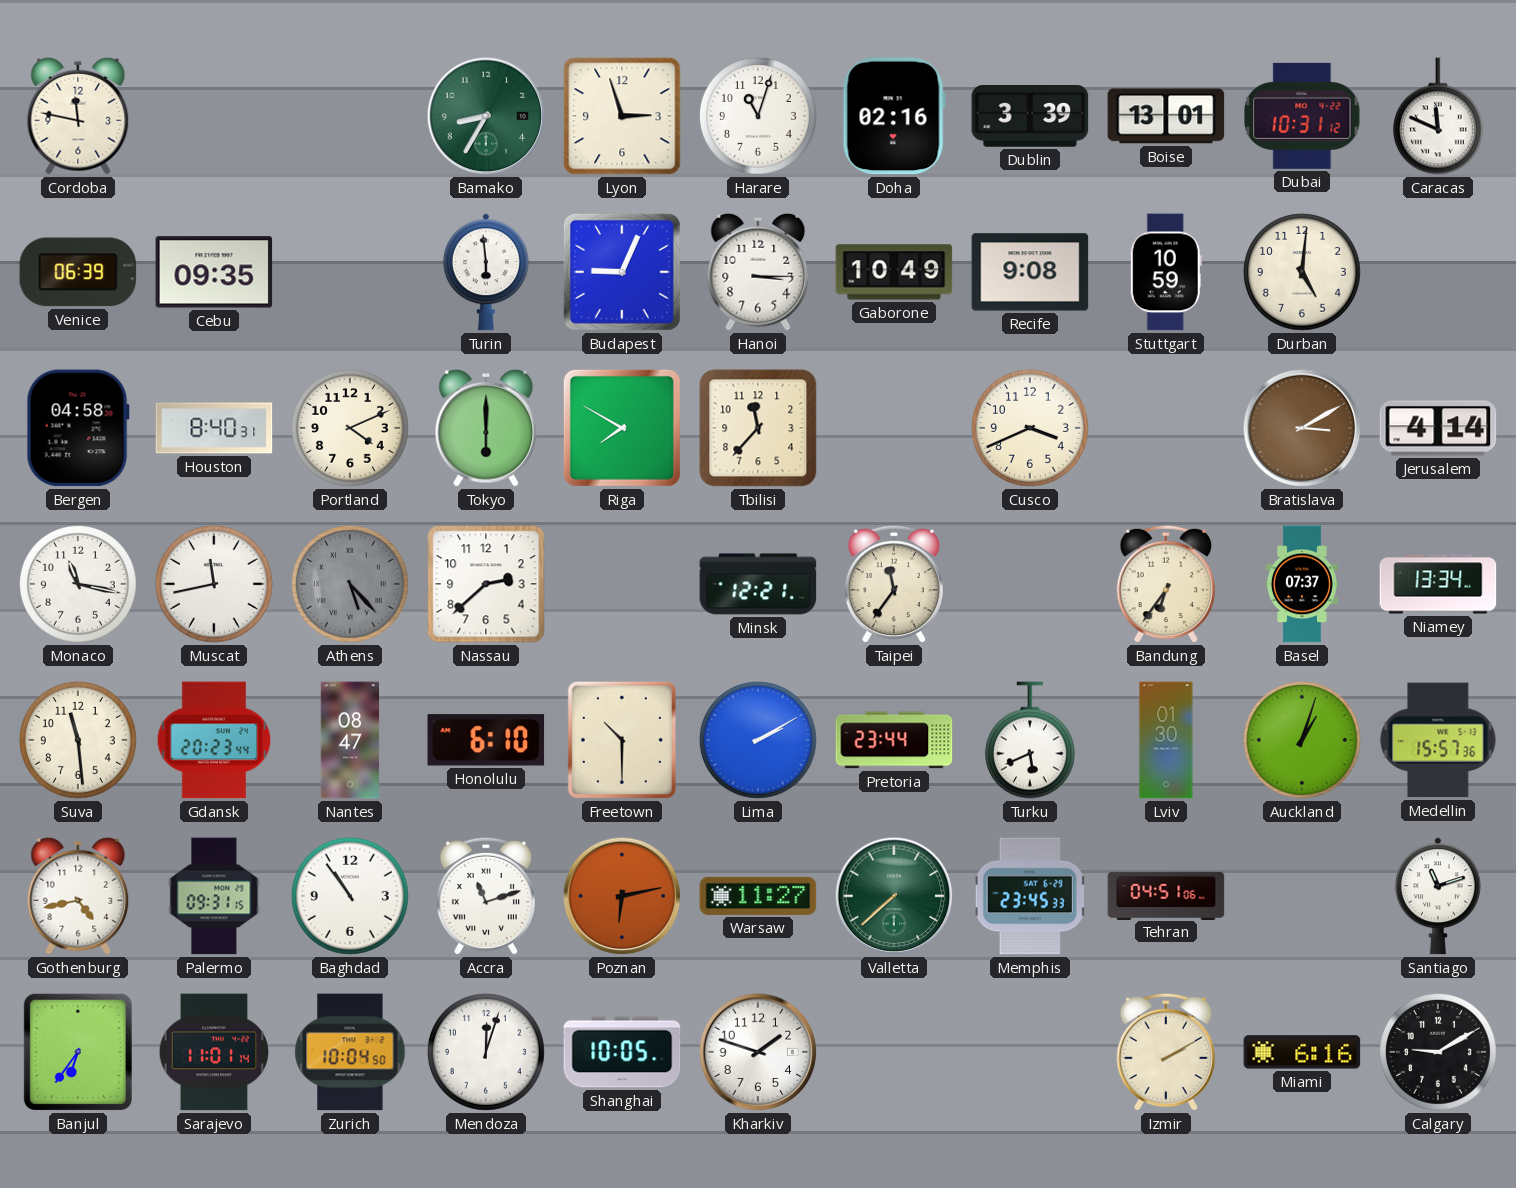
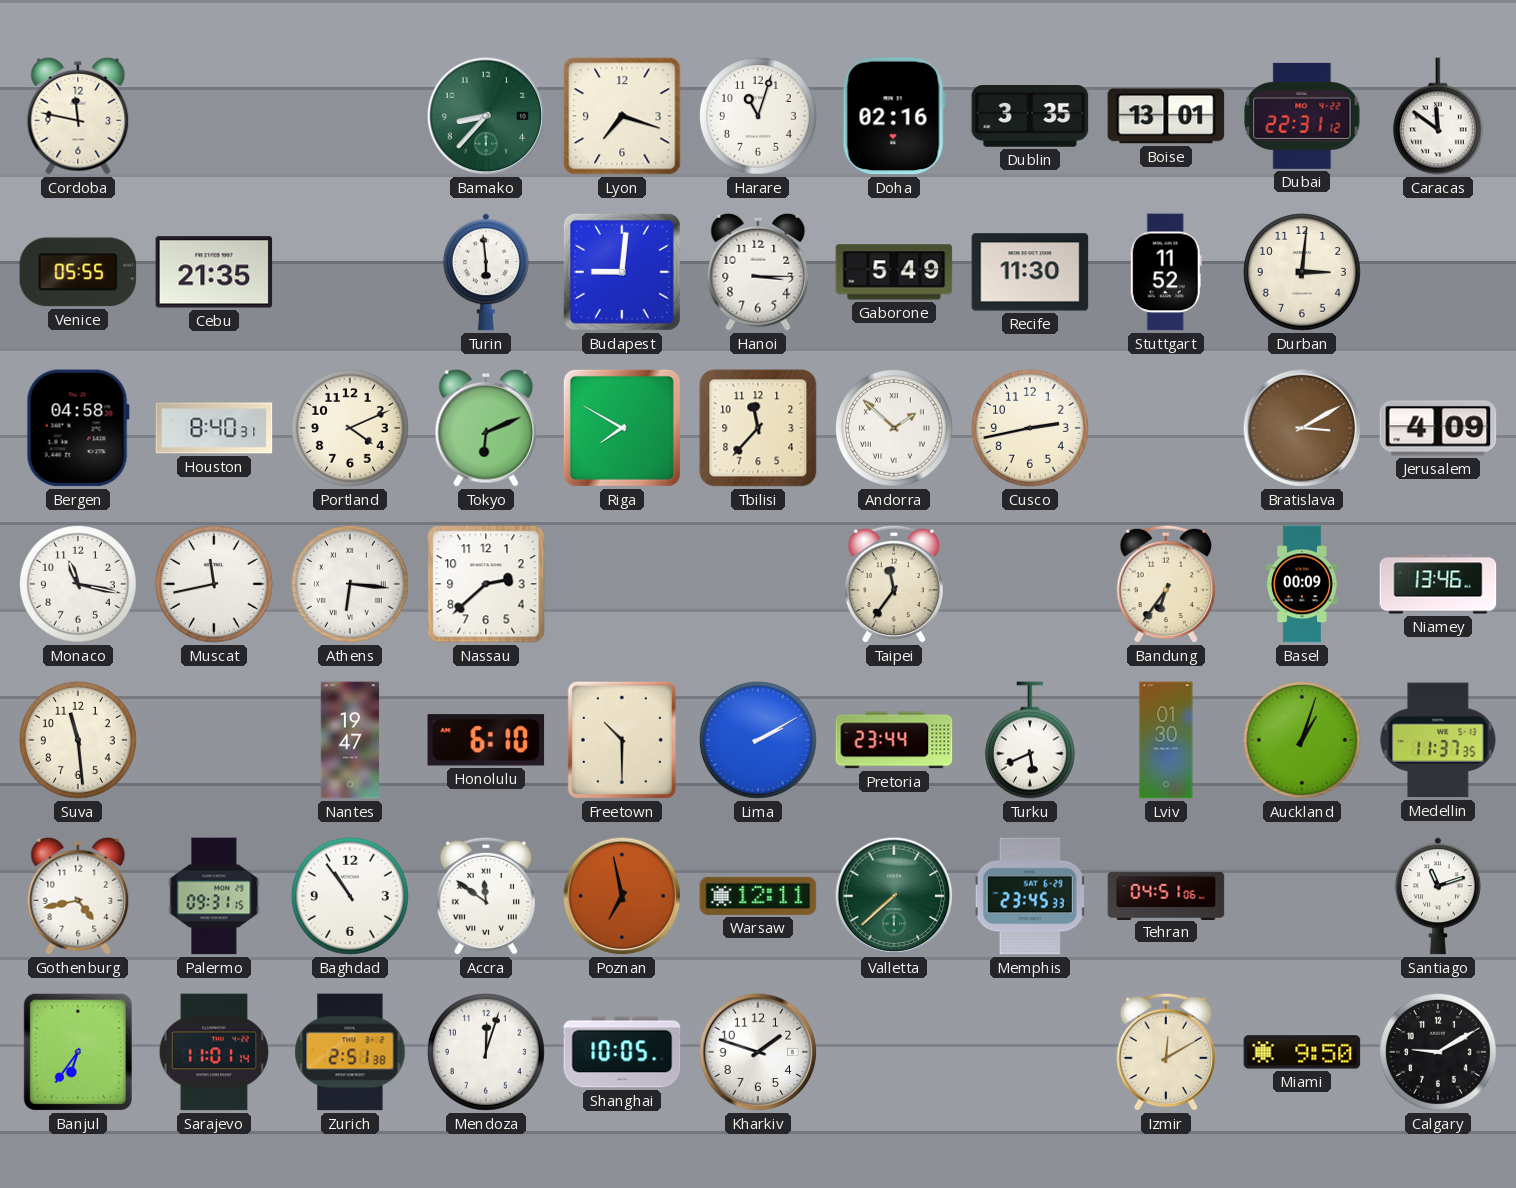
Bamako: 8:35 -> 8:37 (486, 116)
Lyon: 2:57 -> 7:18 (622, 116)
Dublin: 3:39 -> 3:35 (1030, 117)
Dubai: 10:31 -> 22:31 (1302, 116)
Caracas: 11:49 -> 11:51 (1438, 116)
Venice: 06:39 -> 05:55 (78, 272)
Cebu: 09:35 -> 21:35 (214, 272)
Budapest: 9:04 -> 9:01 (622, 272)
Gaborone: 10:49 -> 5:49 (894, 272)
Recife: 9:08 -> 11:30 (1030, 272)
Stuttgart: 10:59 -> 11:52 (1166, 272)
Durban: 5:01 -> 3:01 (1302, 272)
Tokyo: 6:00 -> 6:11 (486, 428)
Andorra: none -> 1:52 (894, 428)
Cusco: 3:41 -> 2:43 (1030, 428)
Jerusalem: 4:14 -> 4:09 (1438, 428)
Athens: 5:23 -> 6:16 (350, 584)
Athens dial: grey -> white (350, 584)
Minsk: 12:21 -> none (758, 584)
Basel: 07:37 -> 00:09 (1302, 584)
Niamey: 13:34 -> 13:46 (1438, 584)
Gdansk: 20:23 -> none (214, 740)
Nantes: 08:47 -> 19:47 (350, 740)
Medellin: 15:57 -> 11:37 (1438, 740)
Accra: 11:12 -> 11:51 (485, 896)
Poznan: 6:13 -> 6:58 (622, 896)
Warsaw: 11:27 -> 12:11 (758, 896)
Zurich: 10:04 -> 2:51 (350, 1052)
Izmir: 2:10 -> 12:10 (1165, 1052)
Miami: 6:16 -> 9:50 (1302, 1052)
